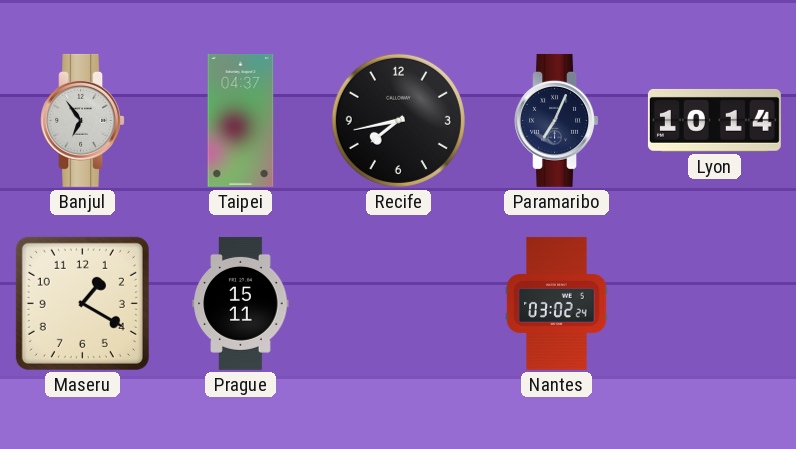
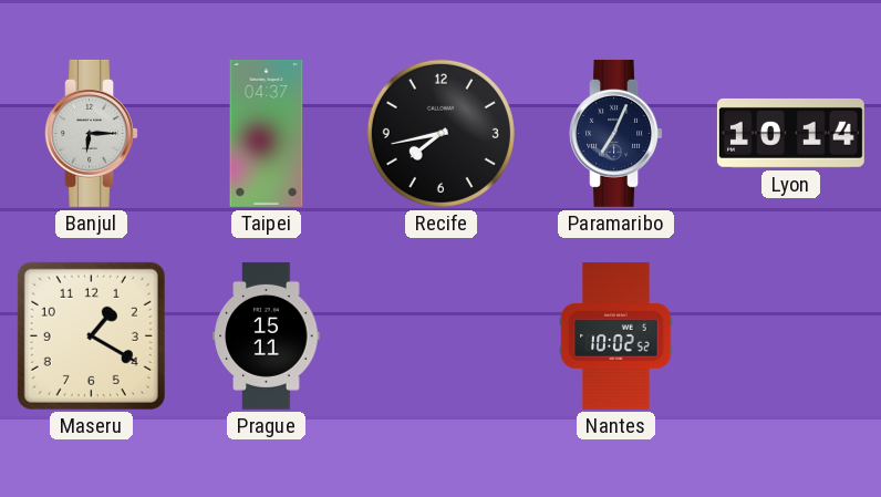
Banjul: 6:54 -> 6:15 (91, 133)
Nantes: 03:02 -> 10:02 (616, 335)
